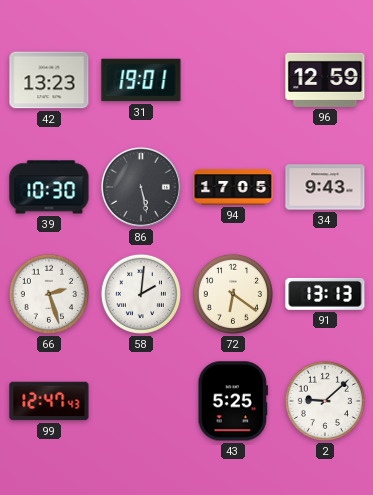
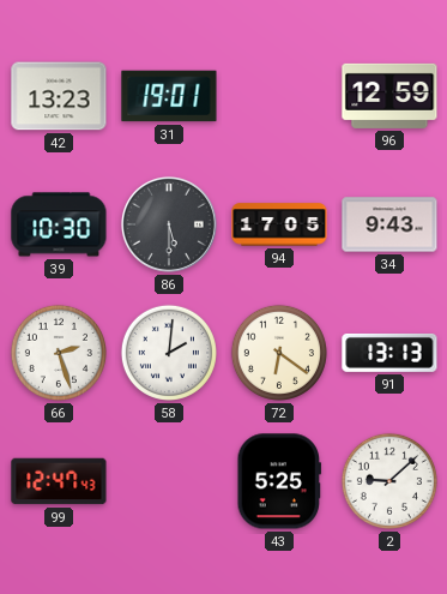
86: 5:28 -> 5:30 (169, 224)
